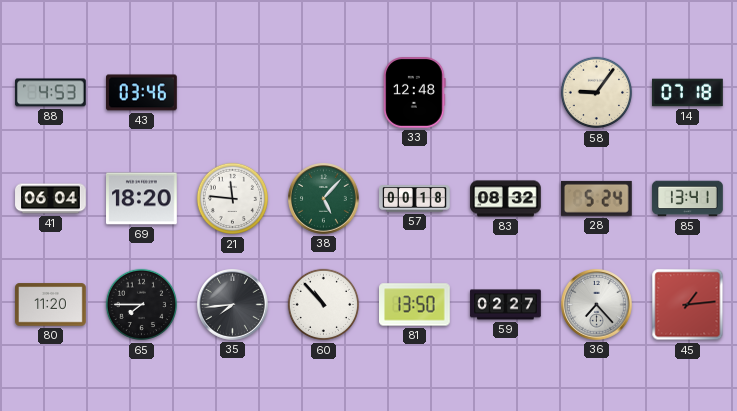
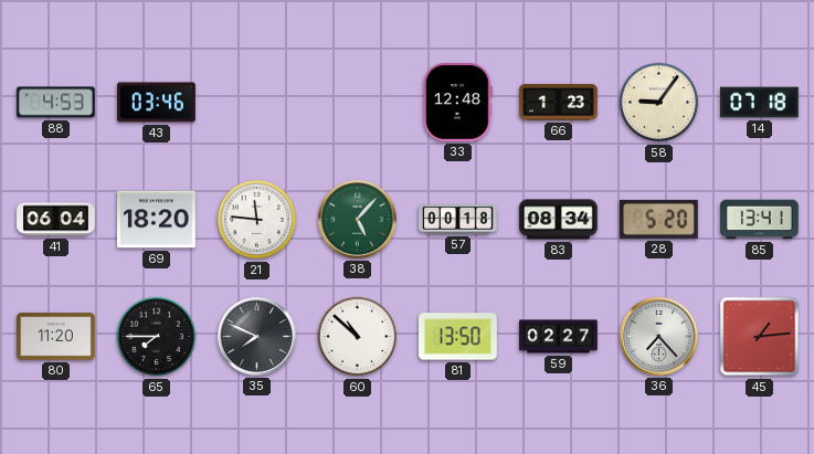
66: none -> 1:23 (559, 103)
83: 08:32 -> 08:34 (559, 220)
28: 5:24 -> 5:20 (659, 219)
35: 7:44 -> 7:49 (257, 337)
60: 10:53 -> 10:52 (358, 337)
